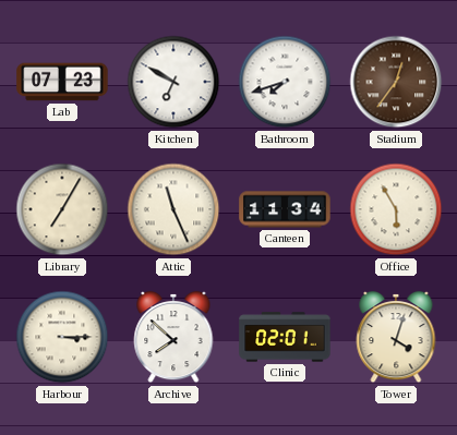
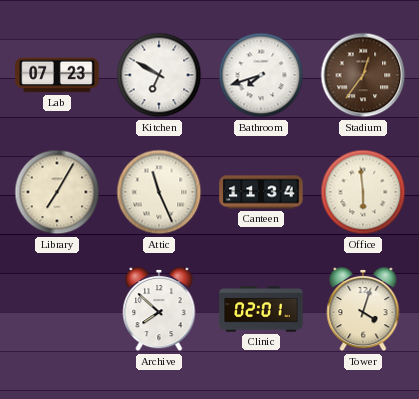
Office: 5:55 -> 5:59 (363, 192)
Harbour: 3:15 -> none (62, 337)
